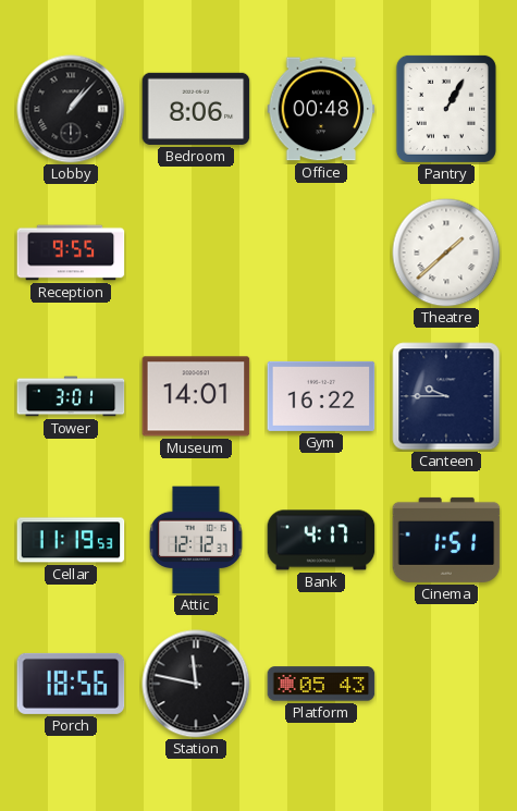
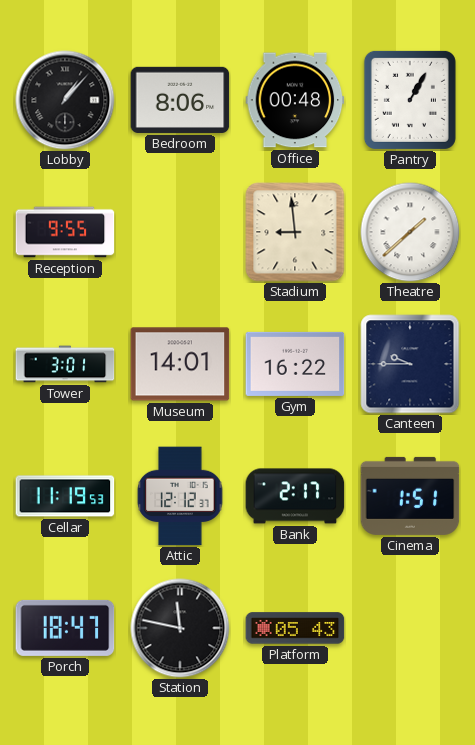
Stadium: none -> 8:59 (295, 232)
Bank: 4:17 -> 2:17 (295, 496)
Porch: 18:56 -> 18:47 (65, 628)
